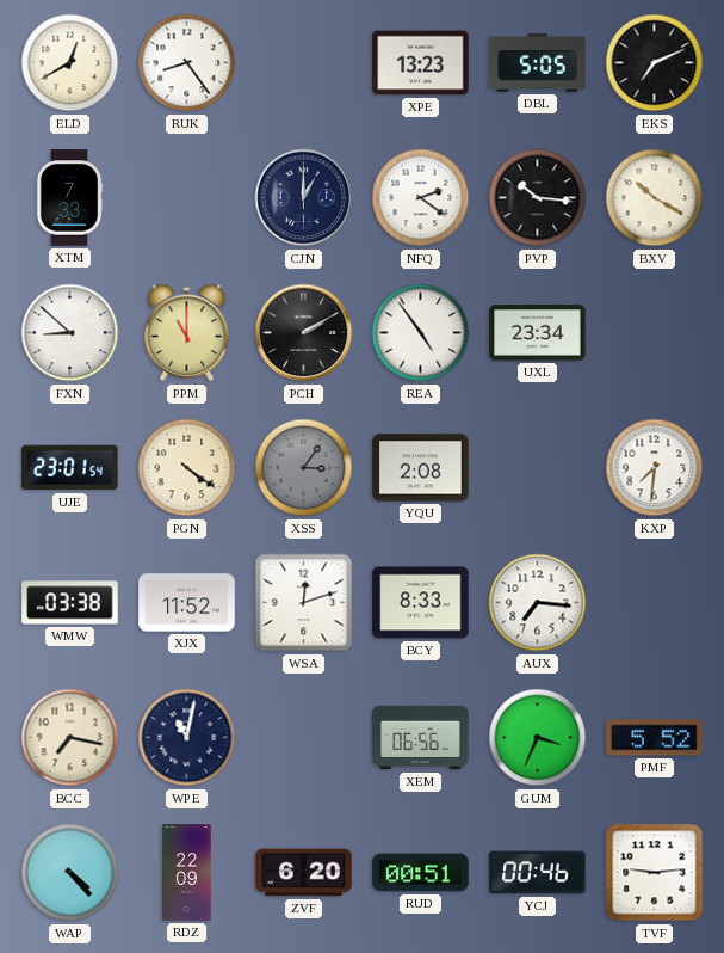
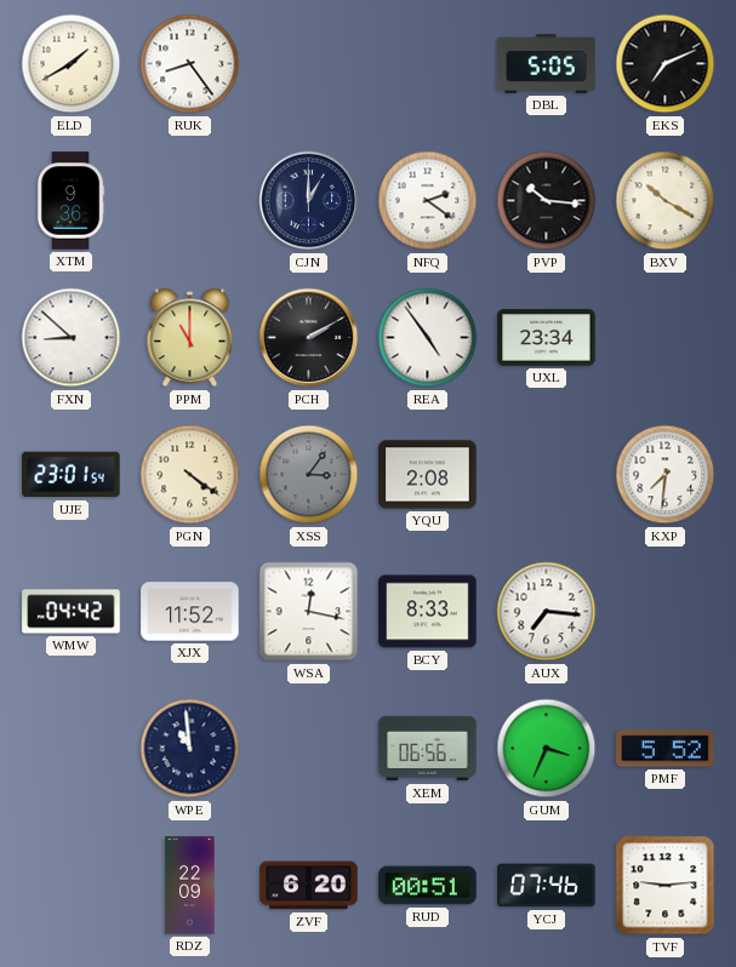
ELD: 12:40 -> 1:40 (72, 64)
XPE: 13:23 -> none (421, 63)
XTM: 7:33 -> 9:36 (70, 201)
WMW: 03:38 -> 04:42 (72, 612)
WSA: 12:12 -> 12:17 (309, 612)
BCC: 7:17 -> none (70, 738)
WPE: 11:02 -> 10:59 (190, 749)
WAP: 4:23 -> none (70, 873)
YCJ: 00:46 -> 07:46 (547, 886)
